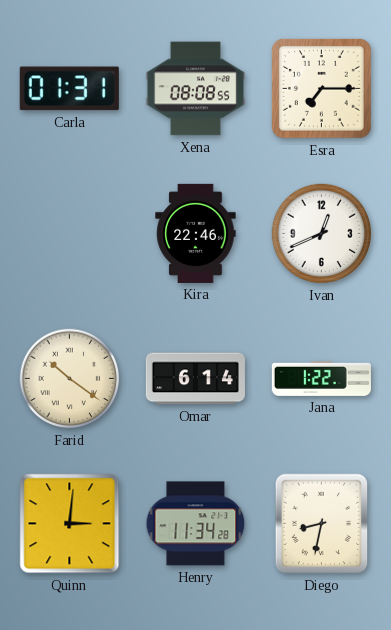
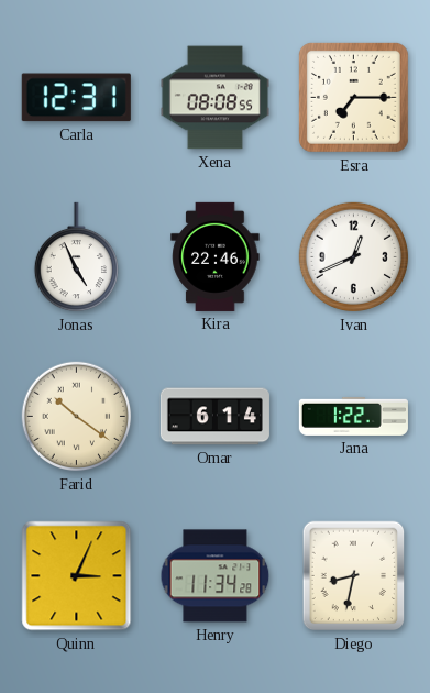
Carla: 01:31 -> 12:31 (76, 98)
Jonas: none -> 4:56 (76, 257)
Quinn: 3:01 -> 3:04 (77, 576)
